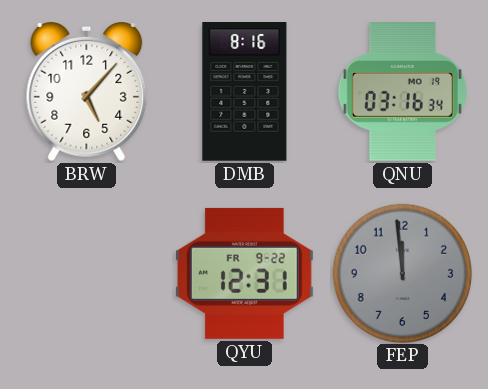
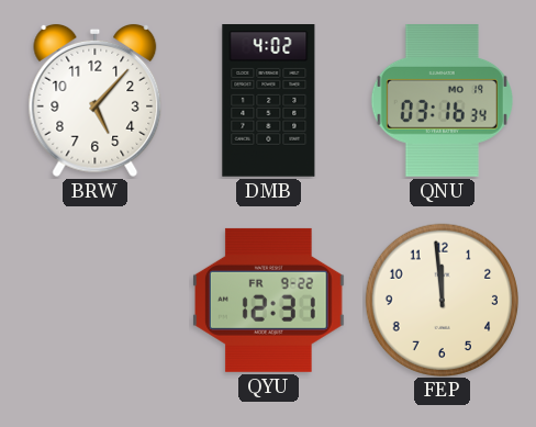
DMB: 8:16 -> 4:02 (269, 101)
FEP dial: grey -> cream (442, 300)
